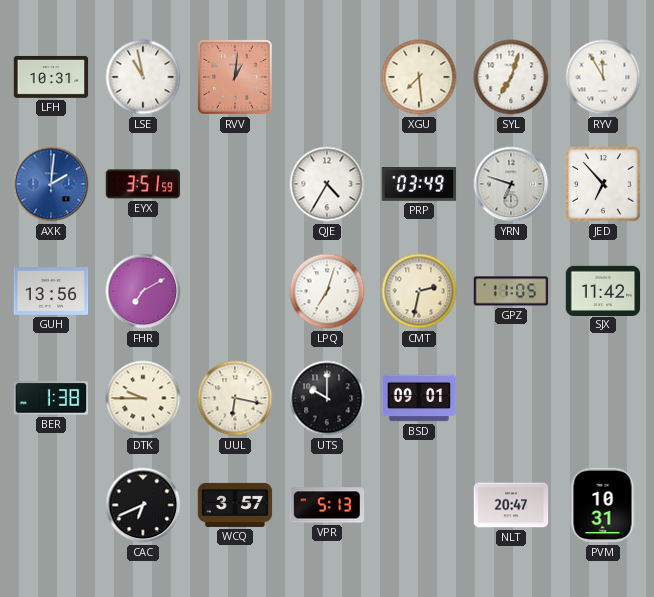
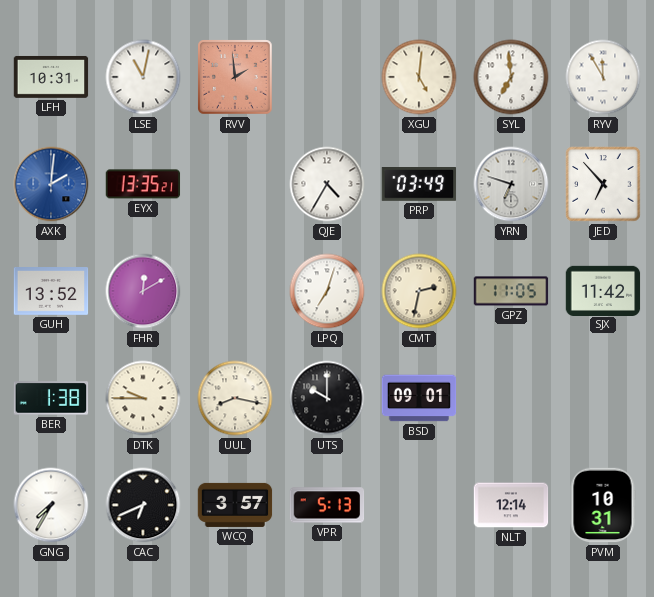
LSE: 10:58 -> 11:02 (143, 77)
RVV: 1:01 -> 1:59 (235, 77)
XGU: 7:29 -> 5:01 (419, 77)
SYL: 7:03 -> 6:59 (511, 77)
EYX: 3:51 -> 13:35 (143, 184)
GUH: 13:56 -> 13:52 (51, 292)
FHR: 7:10 -> 12:10 (143, 291)
UUL: 6:17 -> 8:17 (235, 398)
GNG: none -> 7:35 (51, 505)
NLT: 20:47 -> 12:14 (511, 505)
